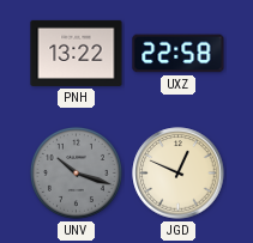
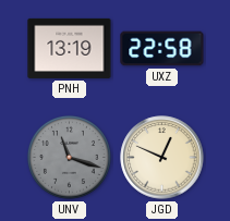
PNH: 13:22 -> 13:19 (70, 48)
UNV: 10:18 -> 11:18 (69, 157)
